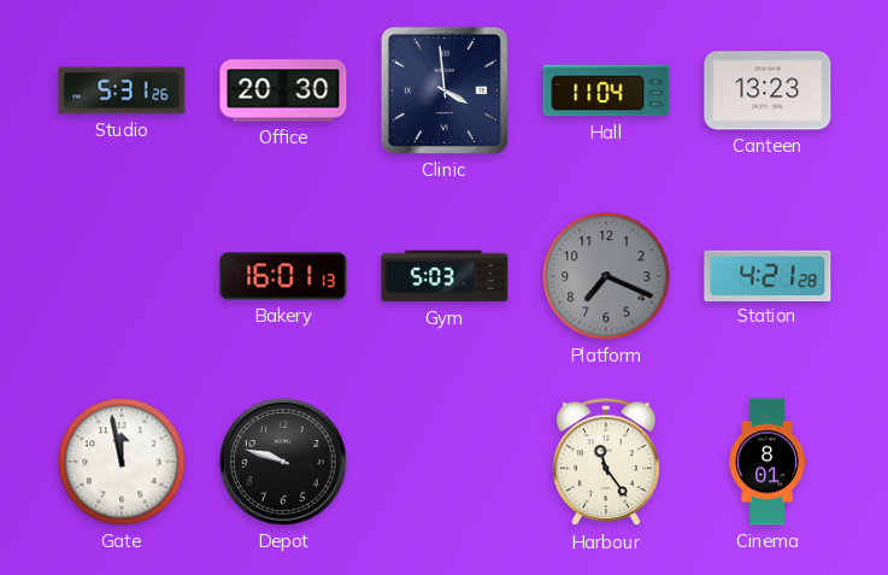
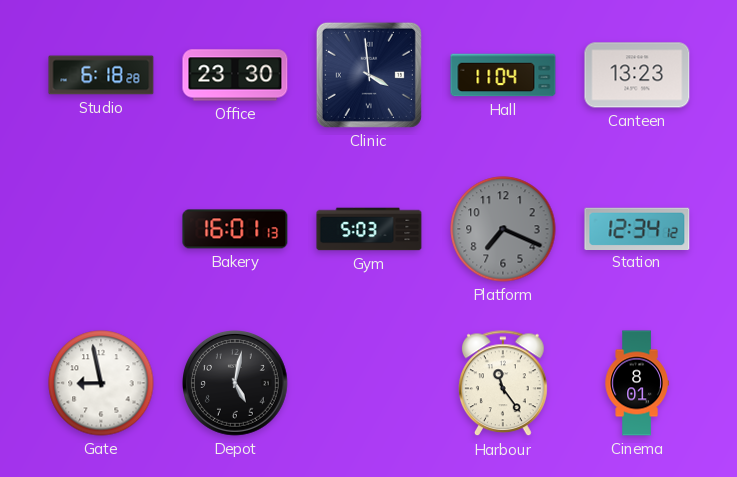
Studio: 5:31 -> 6:18 (101, 75)
Office: 20:30 -> 23:30 (235, 75)
Station: 4:21 -> 12:34 (637, 228)
Gate: 11:58 -> 8:58 (101, 383)
Depot: 9:48 -> 5:02 (236, 384)
